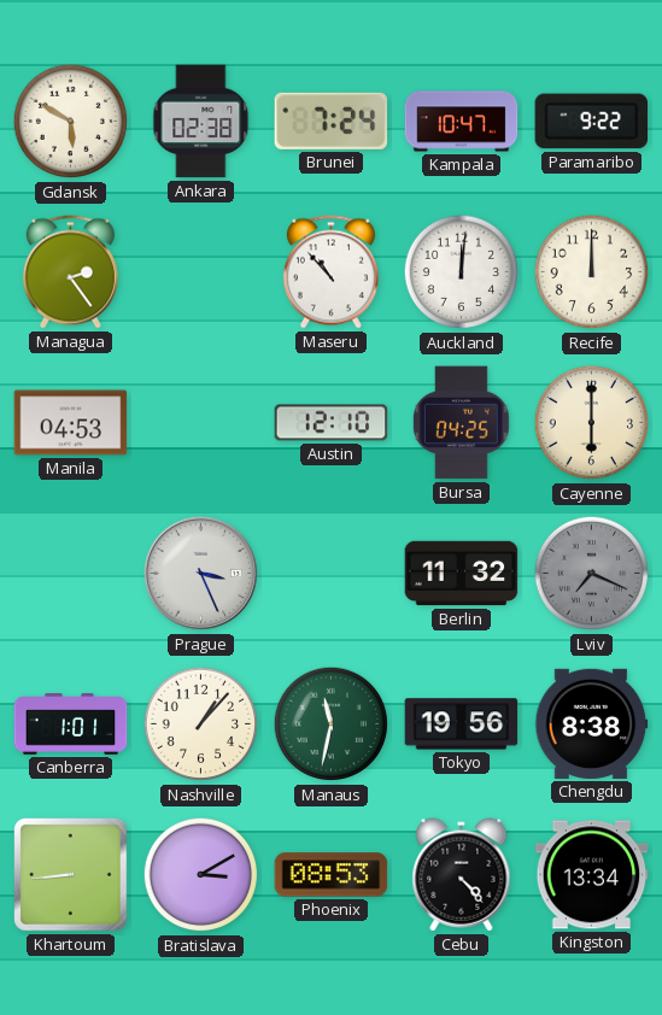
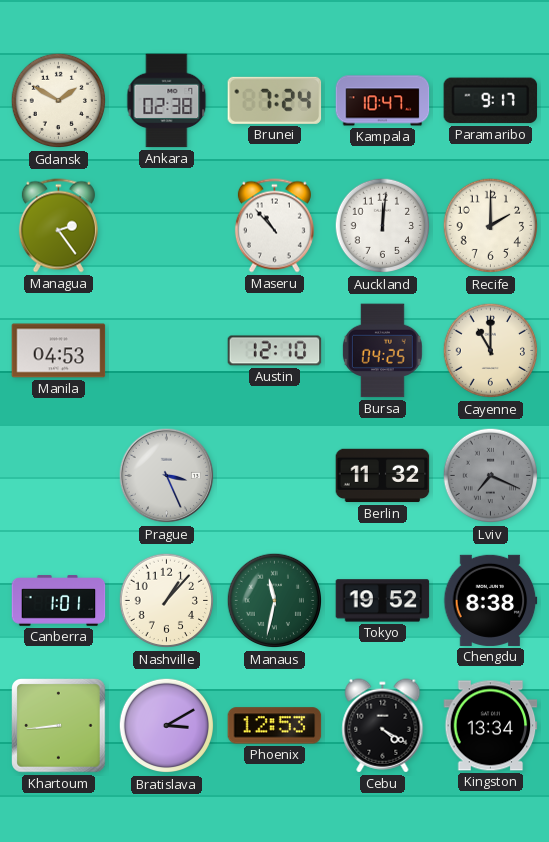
Gdansk: 5:50 -> 1:50 (58, 101)
Paramaribo: 9:22 -> 9:17 (491, 101)
Recife: 12:00 -> 2:00 (490, 226)
Cayenne: 6:00 -> 11:00 (490, 351)
Tokyo: 19:56 -> 19:52 (383, 601)
Phoenix: 08:53 -> 12:53 (275, 726)
Cebu: 4:23 -> 4:20 (383, 726)
